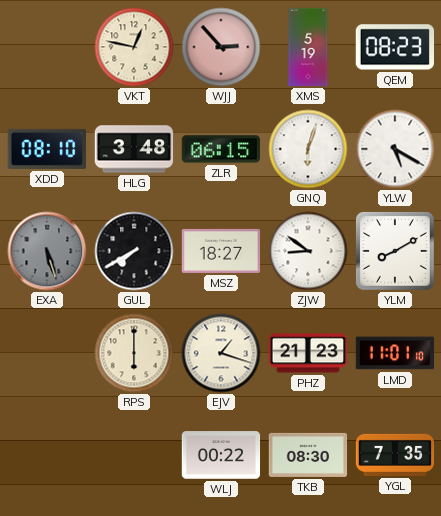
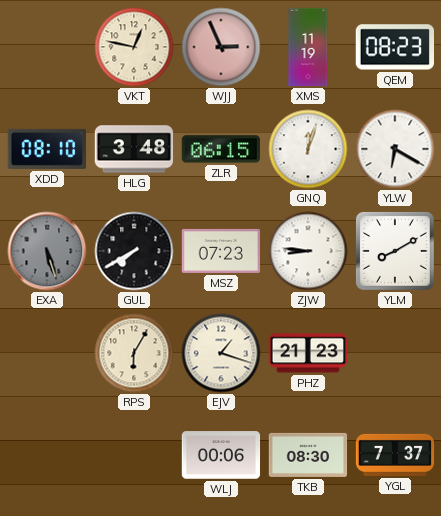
WJJ: 2:53 -> 2:56 (221, 47)
XMS: 5:19 -> 11:19 (308, 47)
GNQ: 6:03 -> 12:03 (308, 149)
YLW: 5:20 -> 6:20 (395, 149)
MSZ: 18:27 -> 07:23 (221, 251)
ZJW: 8:51 -> 8:46 (308, 251)
RPS: 6:00 -> 6:05 (134, 353)
LMD: 11:01 -> none (395, 353)
WLJ: 00:22 -> 00:06 (221, 455)
YGL: 7:35 -> 7:37 (395, 455)
